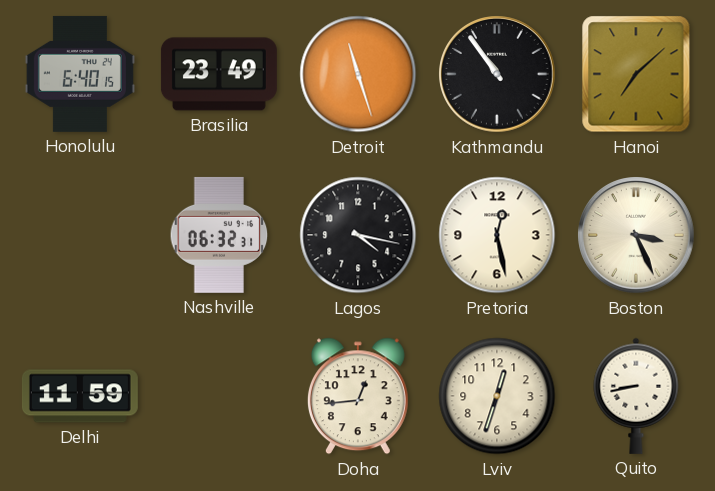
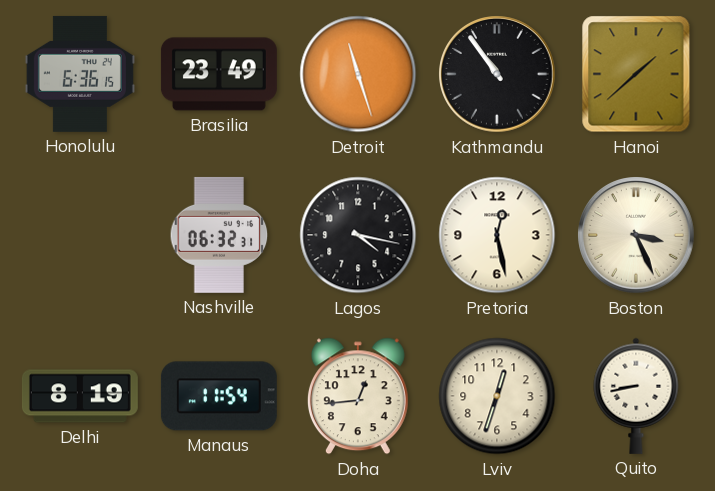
Honolulu: 6:40 -> 6:36 (80, 74)
Hanoi: 7:08 -> 1:38 (636, 74)
Delhi: 11:59 -> 8:19 (80, 396)
Manaus: none -> 11:54 (219, 396)
